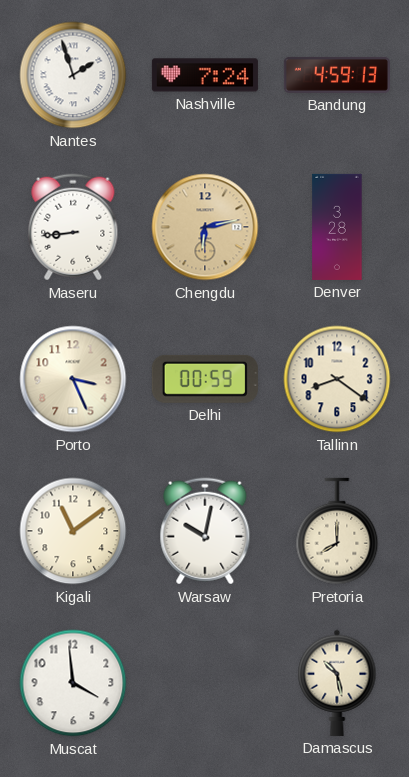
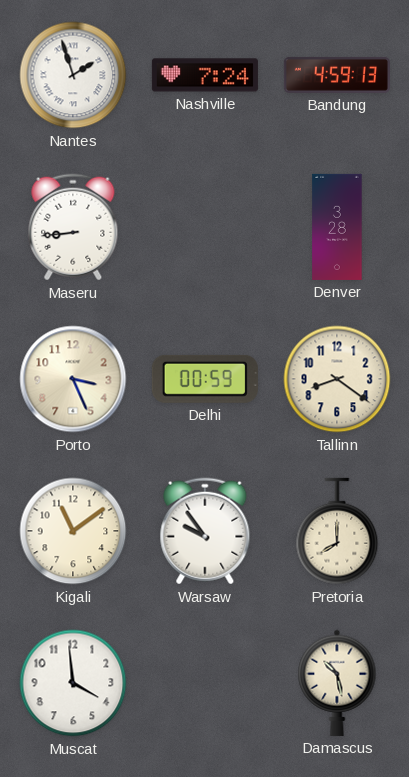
Chengdu: 6:13 -> none (205, 227)
Warsaw: 10:02 -> 9:54 (205, 531)
